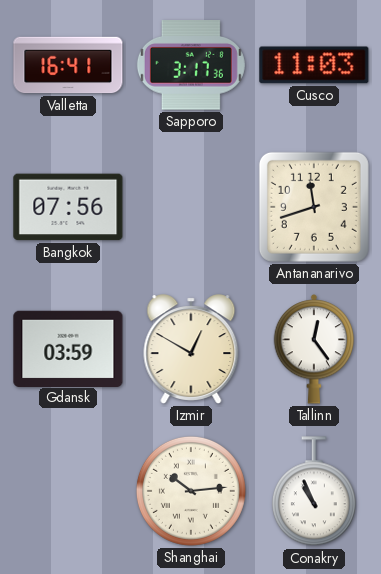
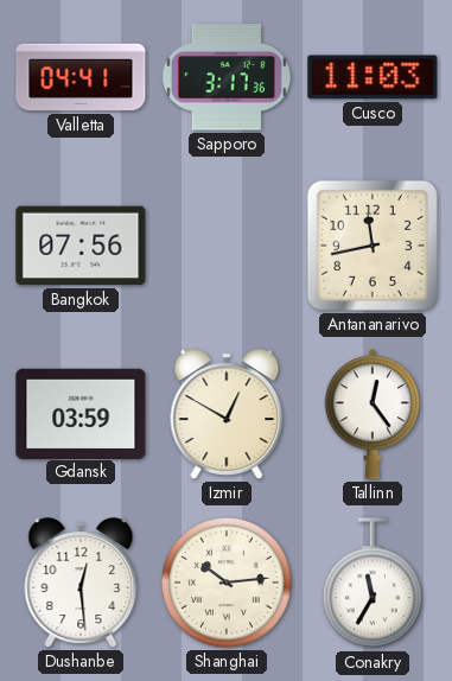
Valletta: 16:41 -> 04:41 (81, 77)
Antananarivo: 11:42 -> 11:43 (373, 246)
Dushanbe: none -> 12:29 (81, 583)
Conakry: 10:56 -> 11:35 (373, 584)
